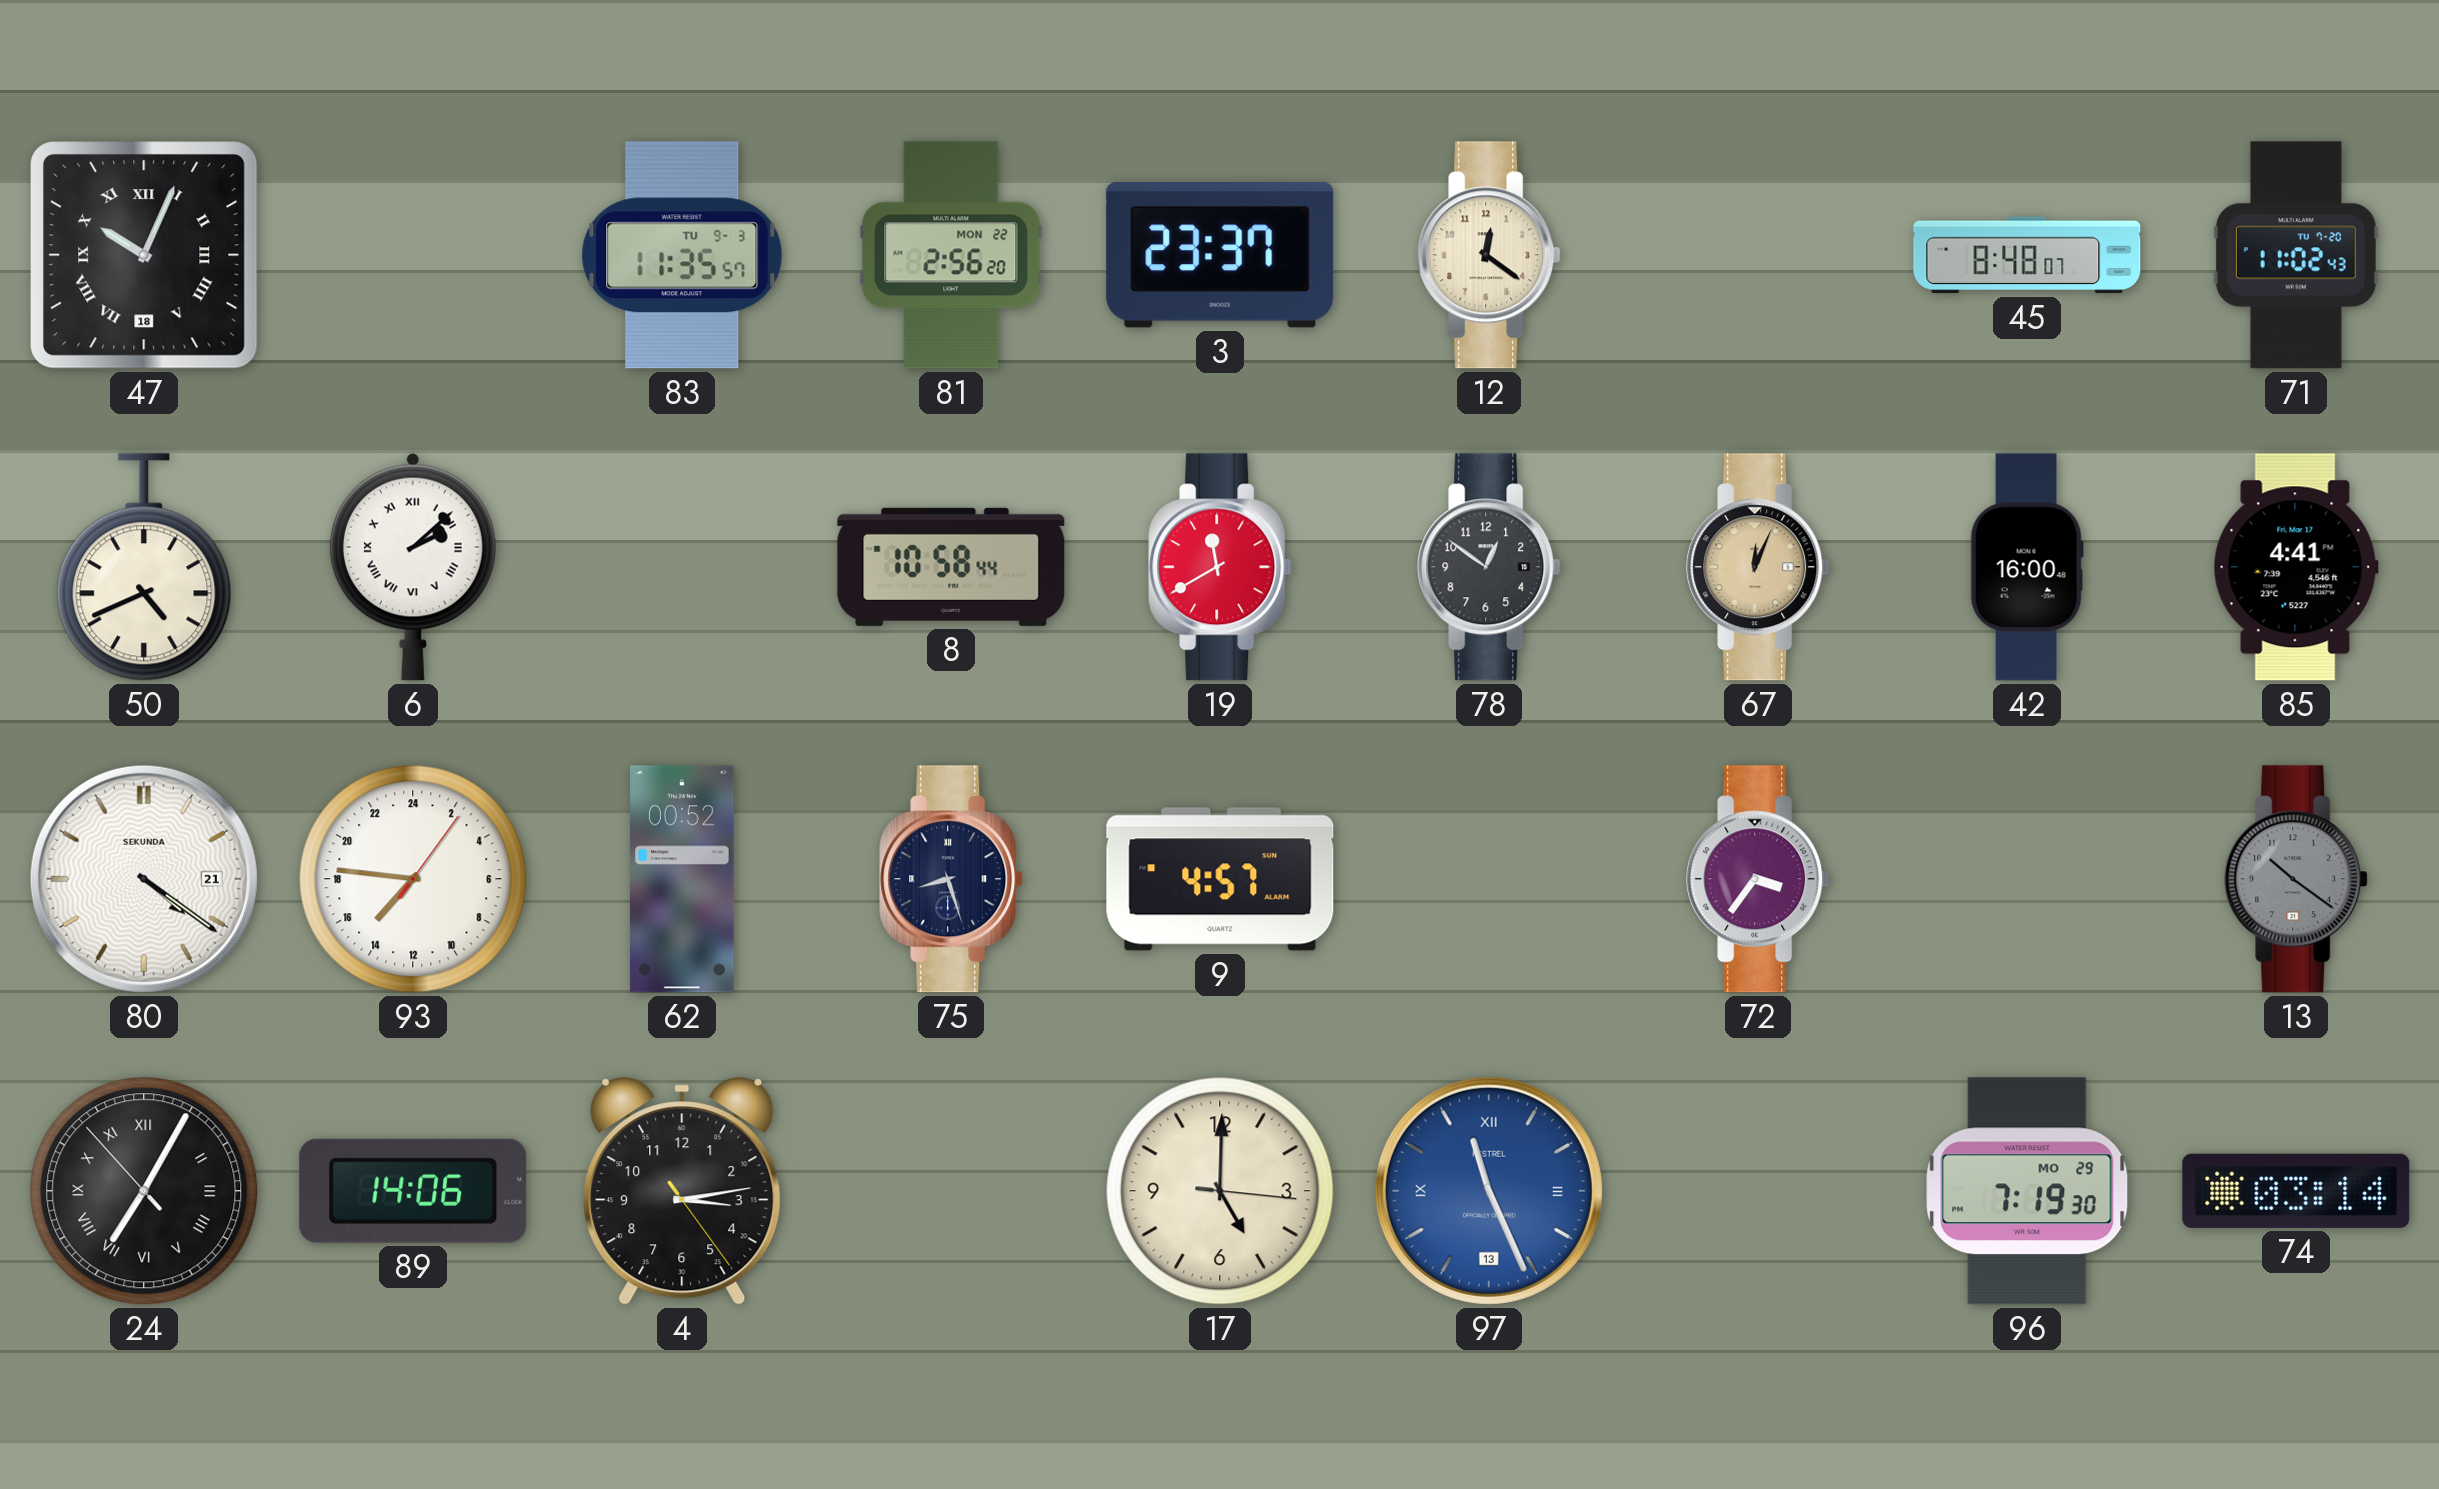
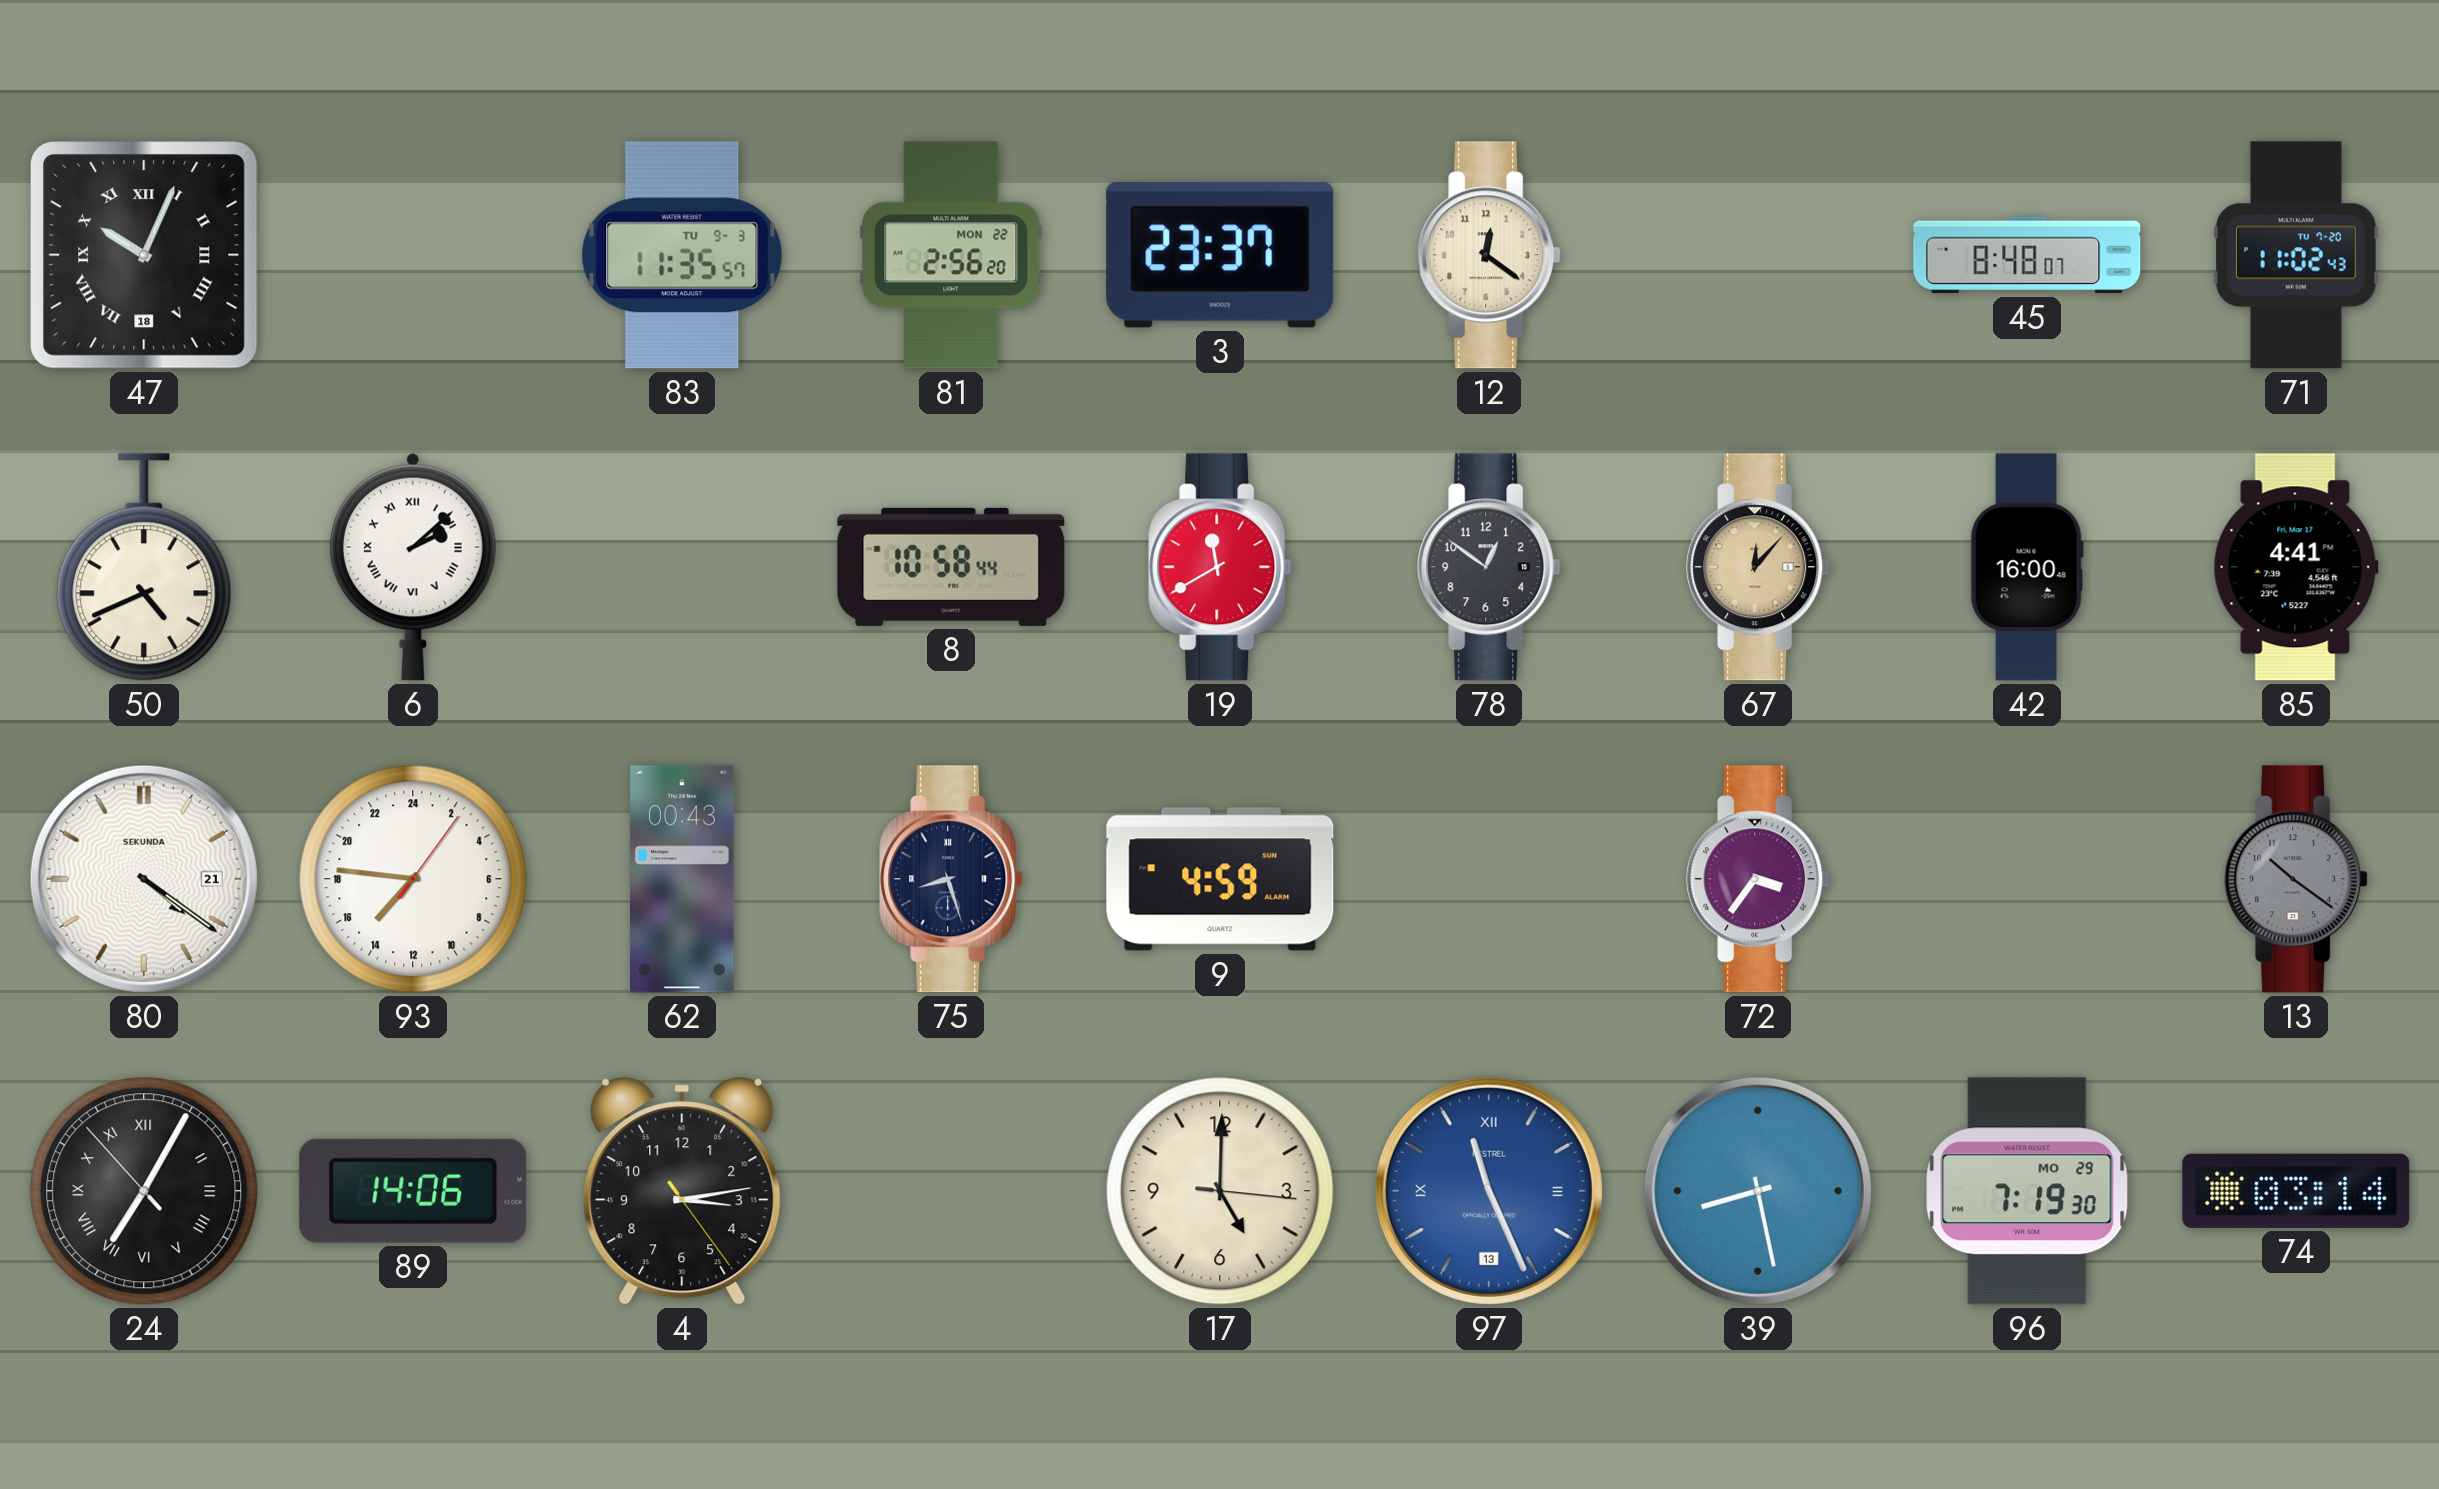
67: 12:04 -> 12:07 (1758, 567)
62: 00:52 -> 00:43 (682, 879)
9: 4:57 -> 4:59 (1220, 879)
39: none -> 8:28 (1758, 1191)
